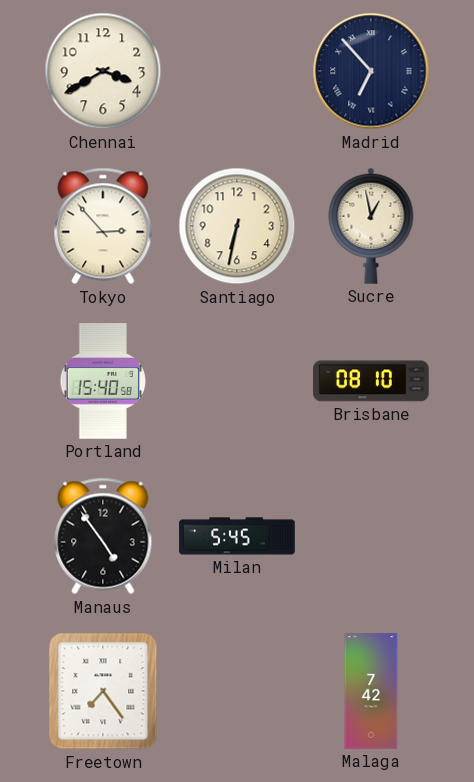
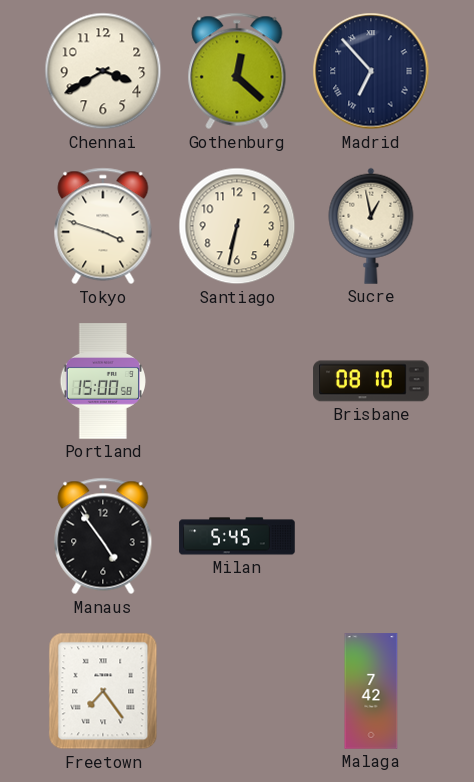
Gothenburg: none -> 12:22 (237, 71)
Tokyo: 2:53 -> 3:48 (103, 226)
Portland: 15:40 -> 15:00 (102, 381)
